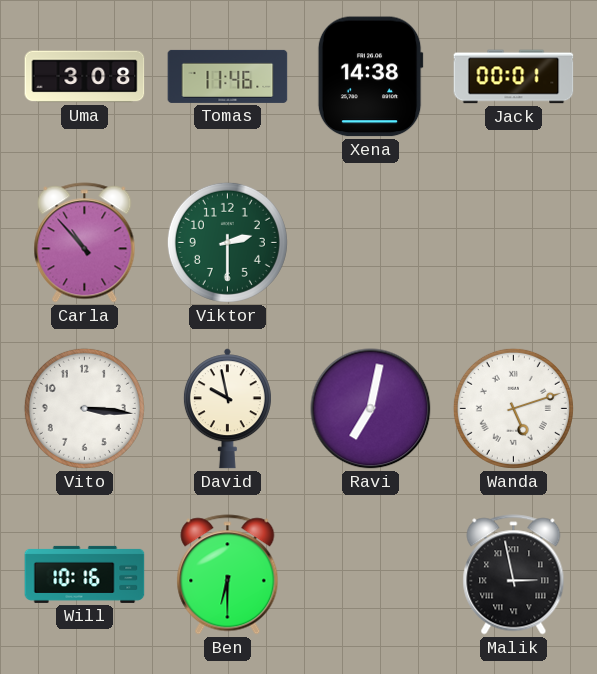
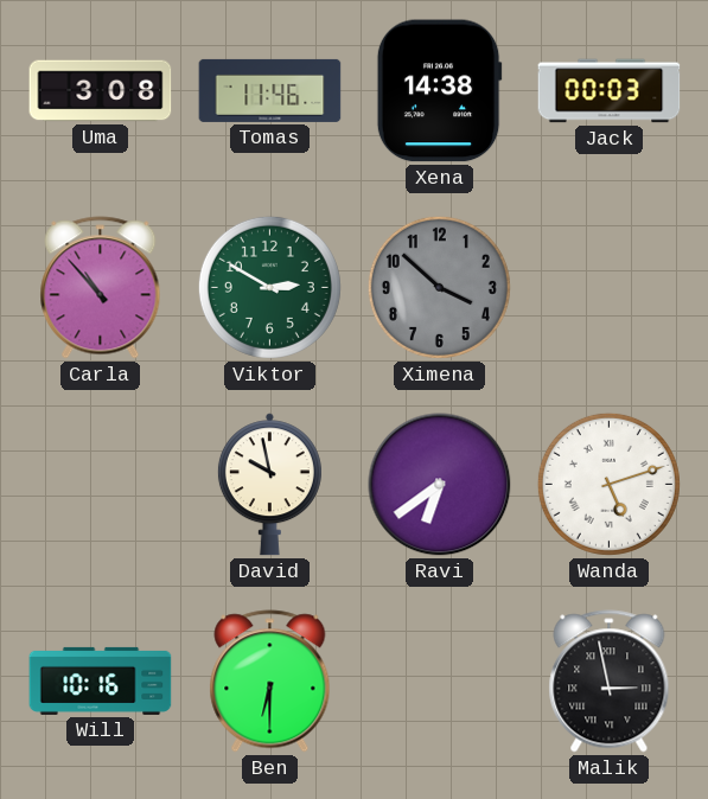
Jack: 00:01 -> 00:03 (610, 91)
Viktor: 2:30 -> 2:50 (269, 287)
Ximena: none -> 3:52 (439, 287)
Vito: 3:16 -> none (84, 408)
Ravi: 7:02 -> 6:39 (440, 485)
